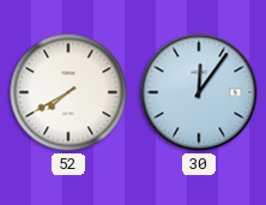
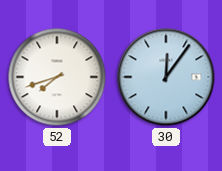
52: 7:40 -> 7:42 (57, 77)
